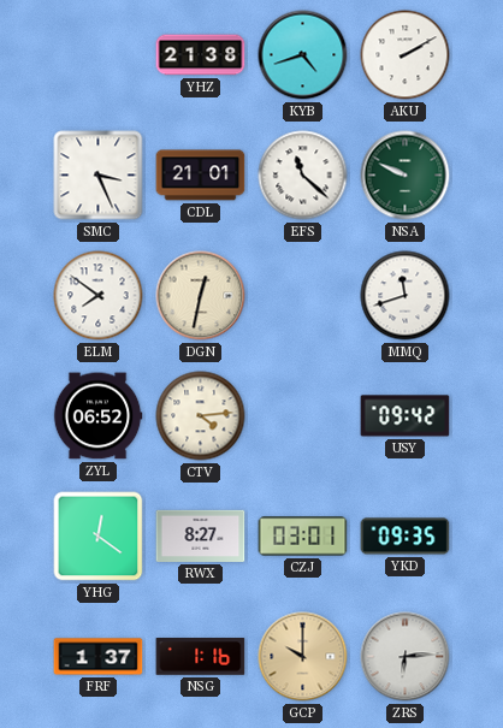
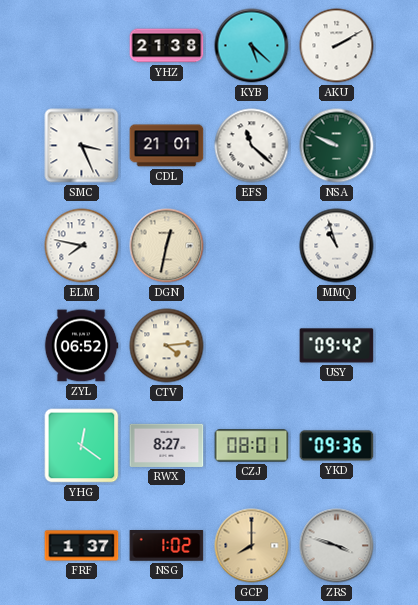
KYB: 4:42 -> 5:22 (252, 46)
ELM: 7:51 -> 7:47 (82, 246)
MMQ: 11:42 -> 10:57 (337, 246)
CZJ: 03:01 -> 08:01 (252, 446)
YKD: 09:35 -> 09:36 (337, 446)
NSG: 1:16 -> 1:02 (167, 546)
GCP: 10:00 -> 8:00 (252, 546)
ZRS: 6:14 -> 3:48 (337, 546)
